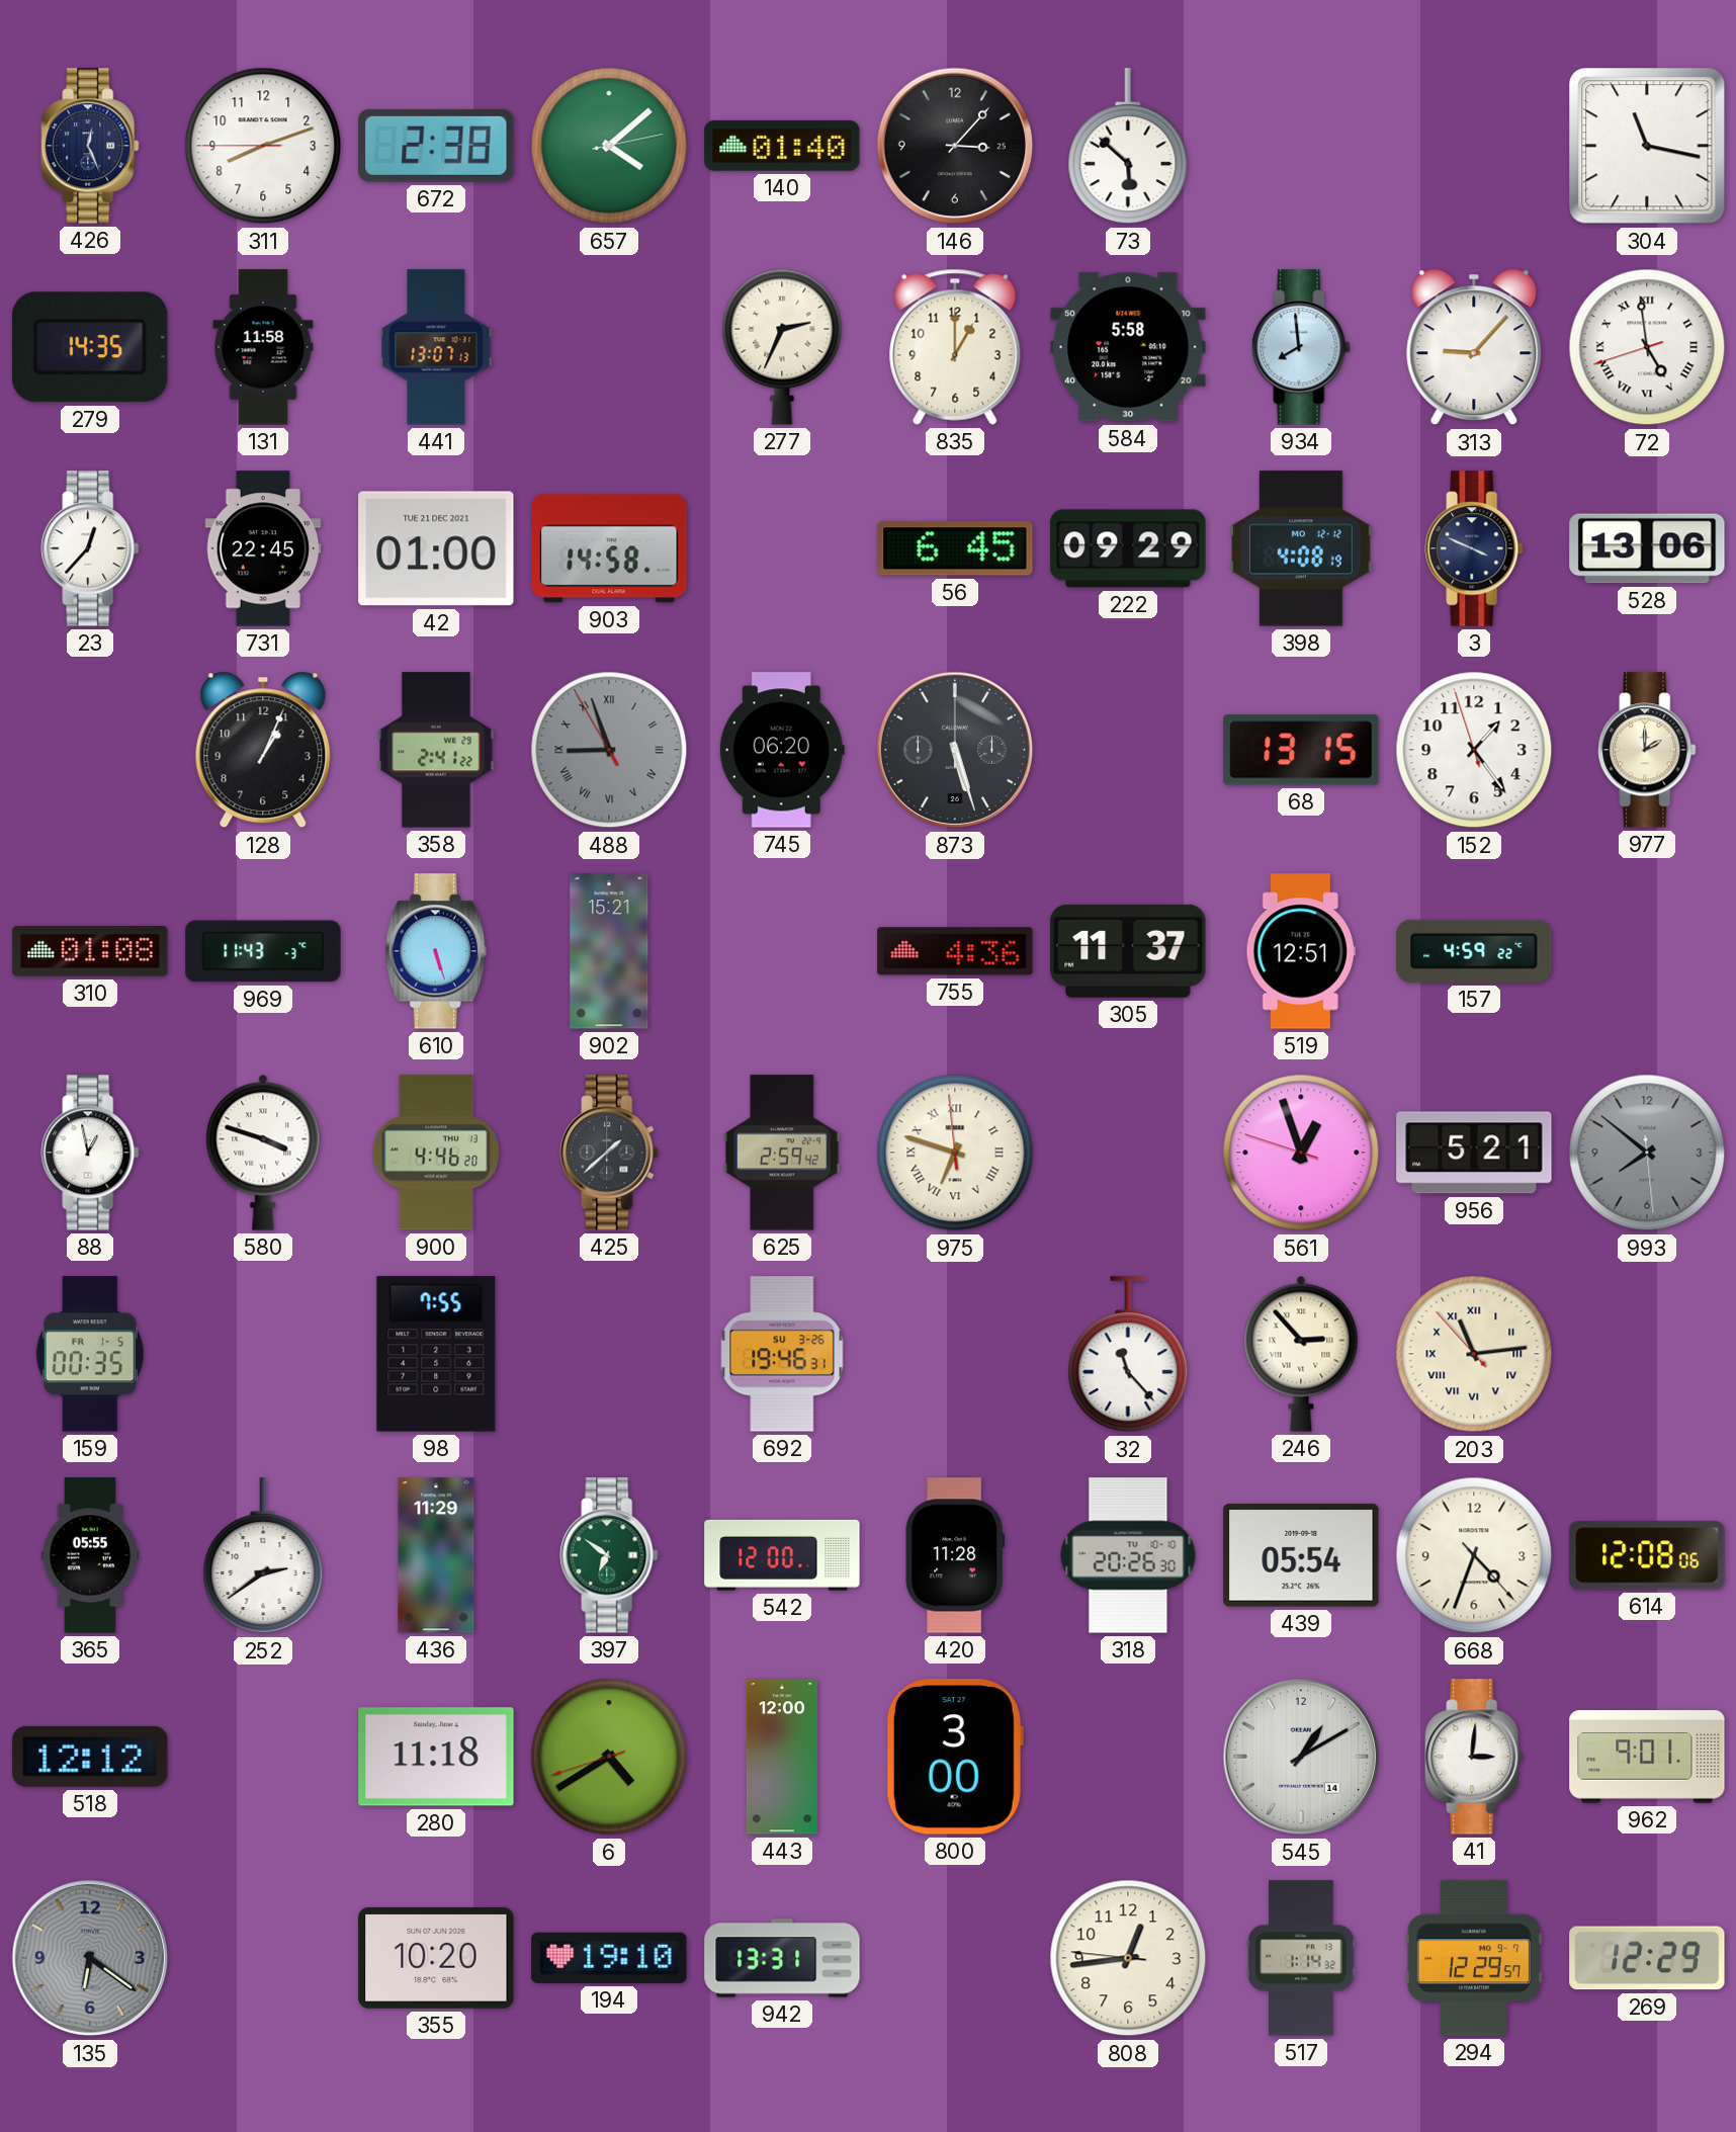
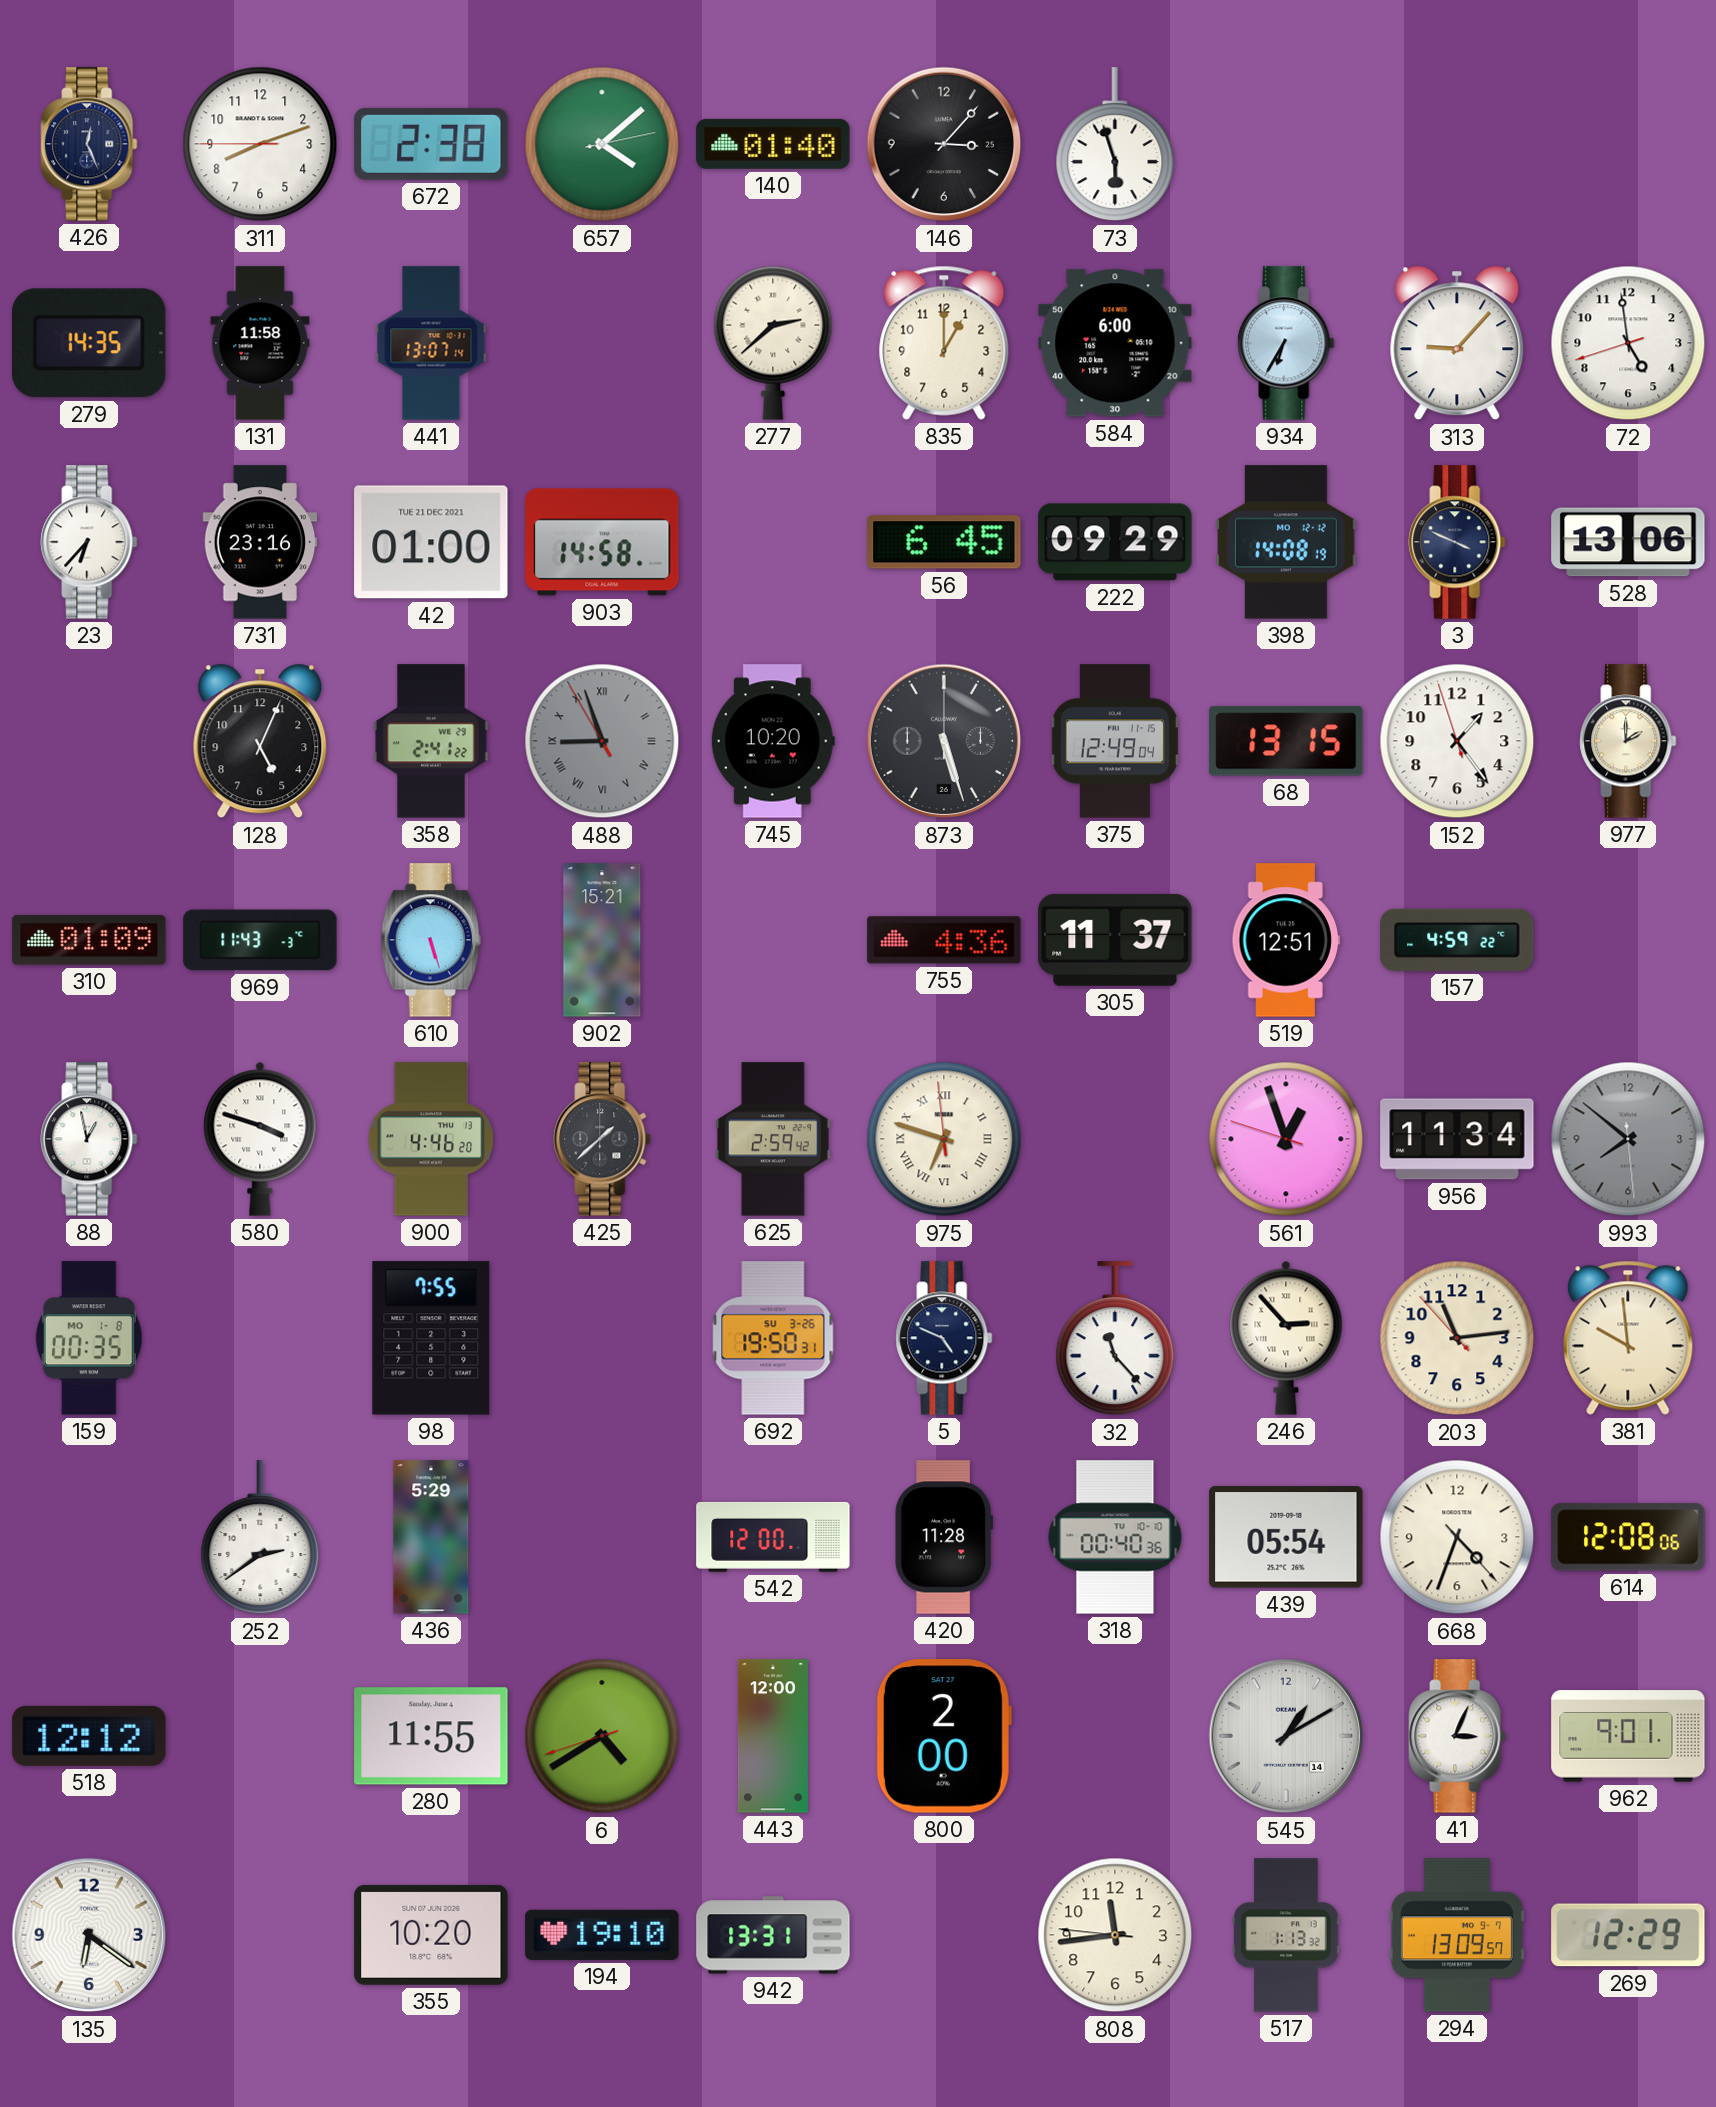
73: 5:52 -> 5:57 (1115, 145)
304: 11:17 -> none (1647, 146)
441: 13:07:13 -> 13:07:14 (431, 343)
277: 2:34 -> 2:38 (773, 343)
584: 5:58 -> 6:00 (1115, 343)
934: 7:59 -> 6:35 (1286, 343)
72 numerals: Roman -> Arabic (1628, 343)
23: 12:37 -> 6:37 (89, 542)
731: 22:45 -> 23:16 (260, 542)
398: 4:08 -> 14:08 (1286, 542)
128: 1:04 -> 5:04 (260, 741)
745: 06:20 -> 10:20 (773, 741)
375: none -> 12:49 (1115, 741)
310: 01:08 -> 01:09 (89, 941)
956: 5:21 -> 11:34 (1457, 1139)
159 date: FR 1-5 -> MO 1-8 (89, 1338)
692: 19:46 -> 19:50 (773, 1338)
5: none -> 4:49 (944, 1338)
203 numerals: Roman -> Arabic (1457, 1338)
381: none -> 9:59 (1628, 1338)
365: 05:55 -> none (90, 1555)
436: 11:29 -> 5:29 (431, 1537)
397: 6:51 -> none (609, 1555)
318: 20:26 -> 00:40 (1115, 1537)
280: 11:18 -> 11:55 (431, 1736)
800: 3:00 -> 2:00 (944, 1736)
41: 3:01 -> 3:04 (1457, 1736)
135 dial: grey -> white (89, 1935)
808: 12:43 -> 11:43 (1115, 1935)
517: 1:14 -> 1:13 (1286, 1935)
294: 12:29 -> 13:09 (1457, 1935)
